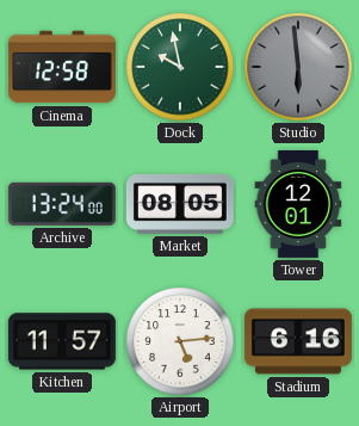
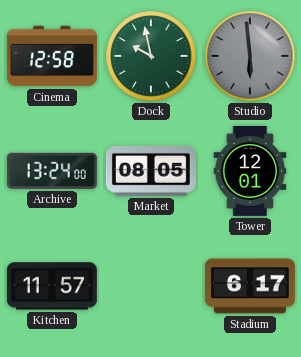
Airport: 5:14 -> none (180, 341)
Stadium: 6:16 -> 6:17 (250, 286)
